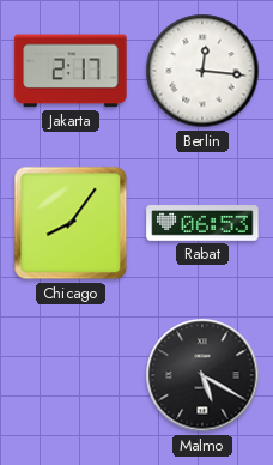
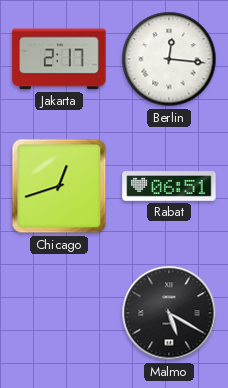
Chicago: 8:06 -> 12:42 (59, 186)
Rabat: 06:53 -> 06:51 (169, 186)
